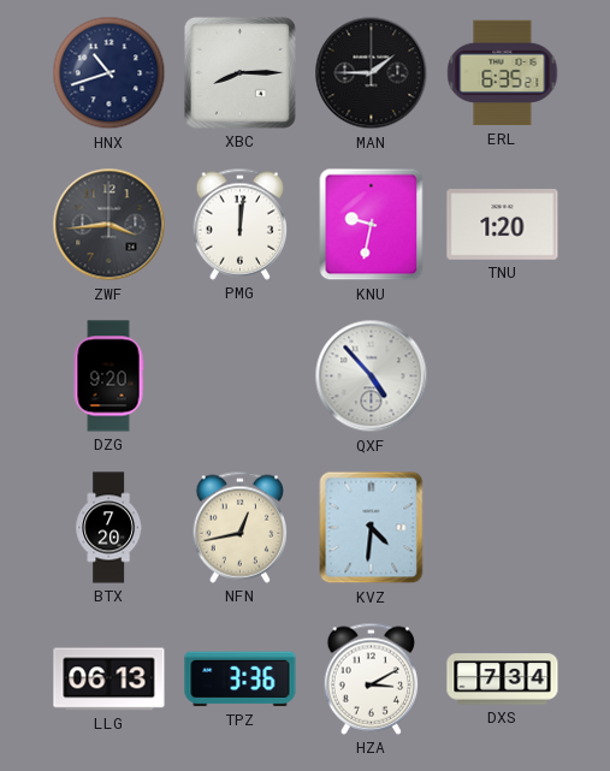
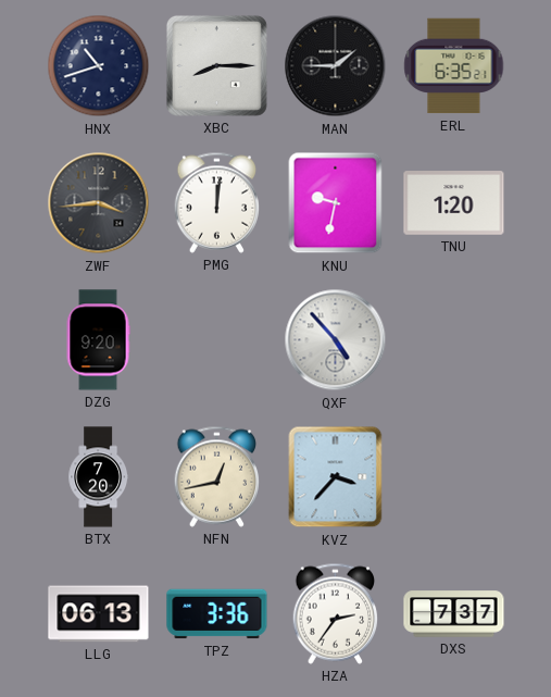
KVZ: 4:31 -> 3:37 (336, 477)
HZA: 3:10 -> 2:36 (336, 613)
DXS: 7:34 -> 7:37 (454, 614)
